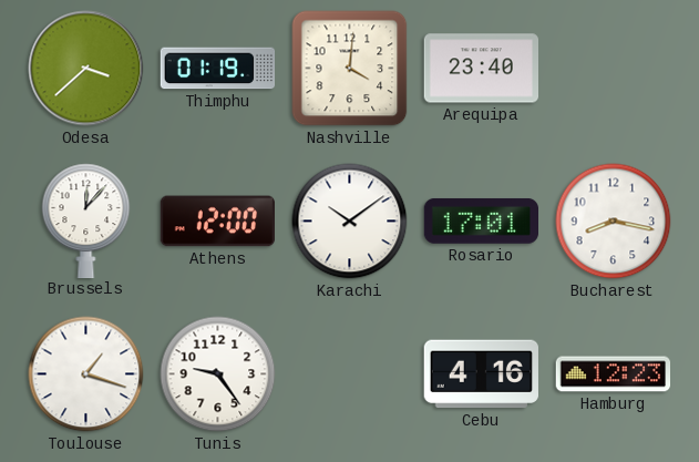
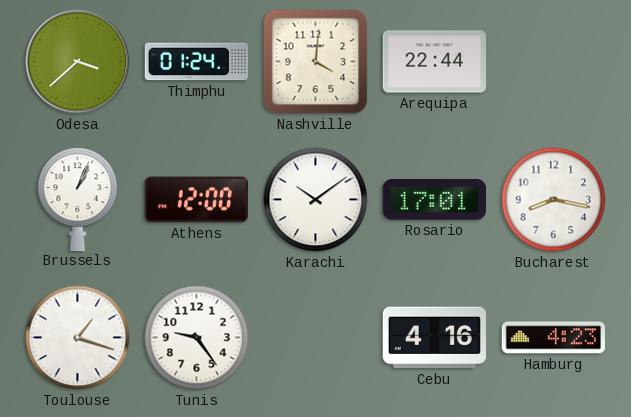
Thimphu: 01:19 -> 01:24 (197, 62)
Arequipa: 23:40 -> 22:44 (434, 62)
Brussels: 12:07 -> 1:04 (78, 199)
Hamburg: 12:23 -> 4:23 (553, 338)
